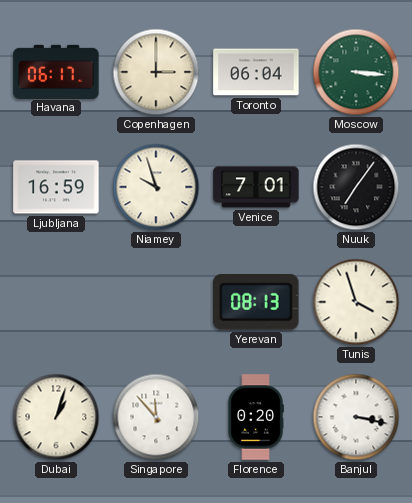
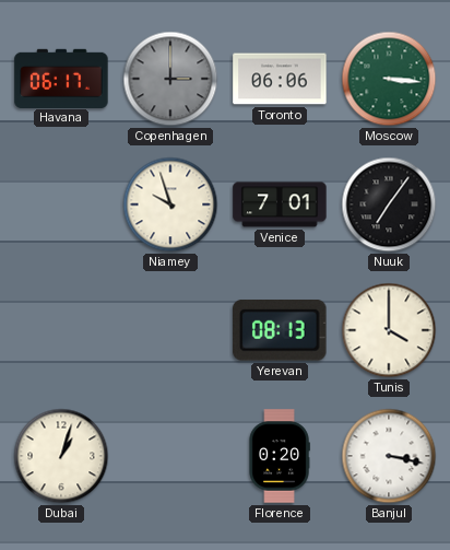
Copenhagen dial: cream -> grey (170, 79)
Toronto: 06:04 -> 06:06 (280, 79)
Ljubljana: 16:59 -> none (56, 187)
Tunis: 3:57 -> 4:00 (389, 330)
Singapore: 11:53 -> none (156, 417)
